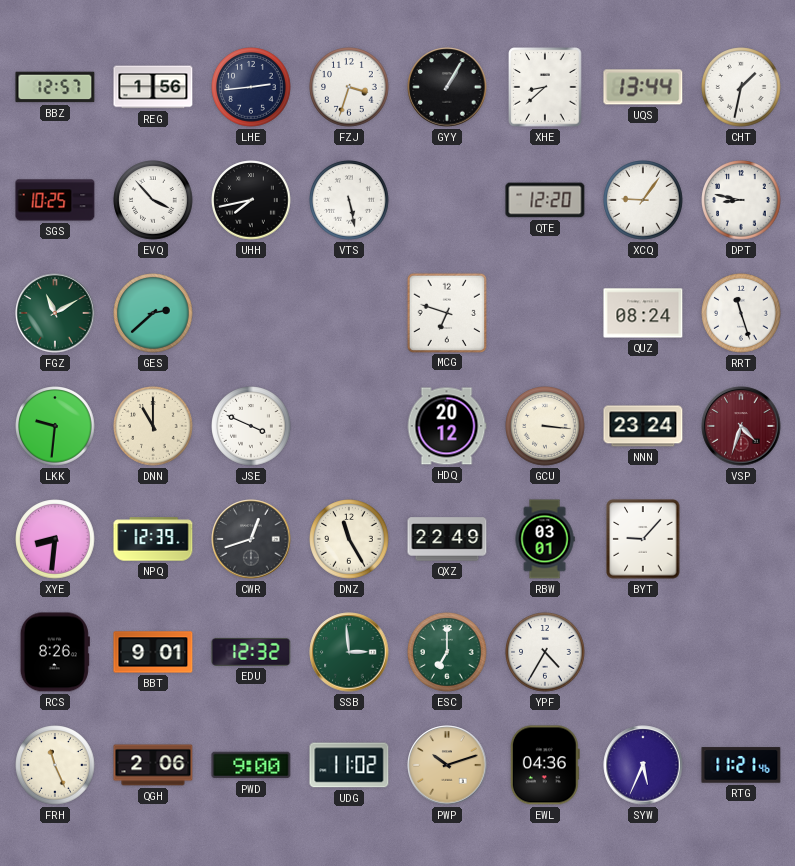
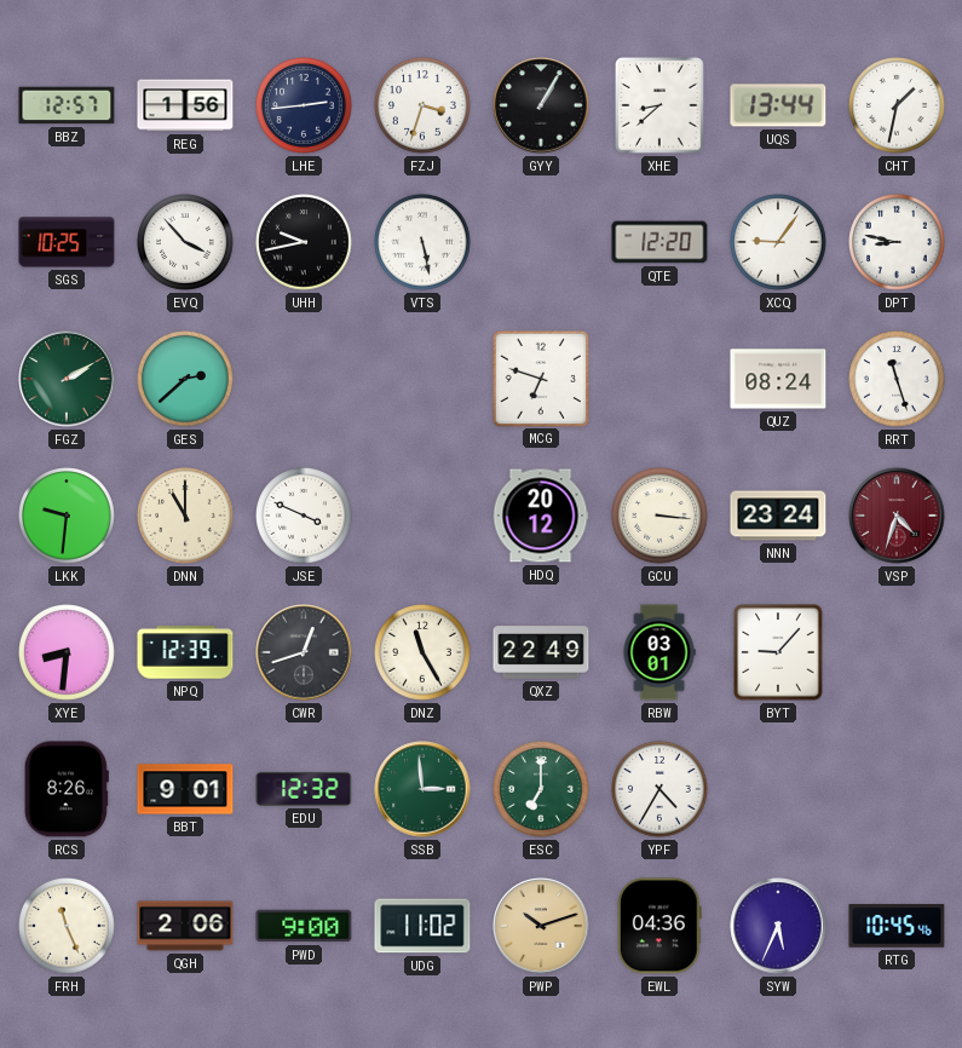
UHH: 7:43 -> 9:43 (304, 242)
FGZ: 11:10 -> 2:10 (67, 379)
RTG: 11:21 -> 10:45 (897, 926)
